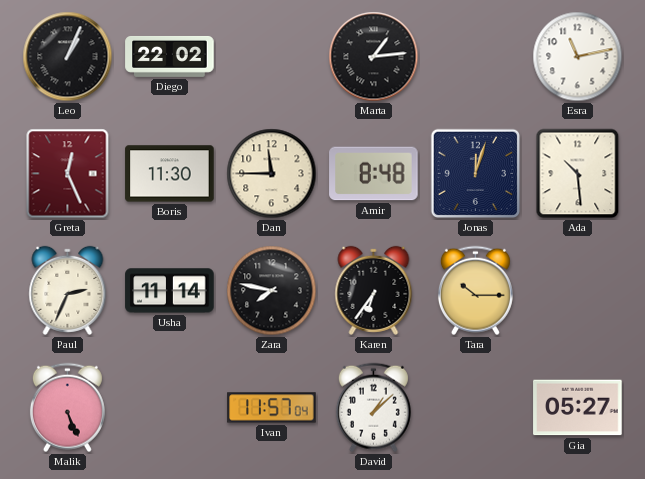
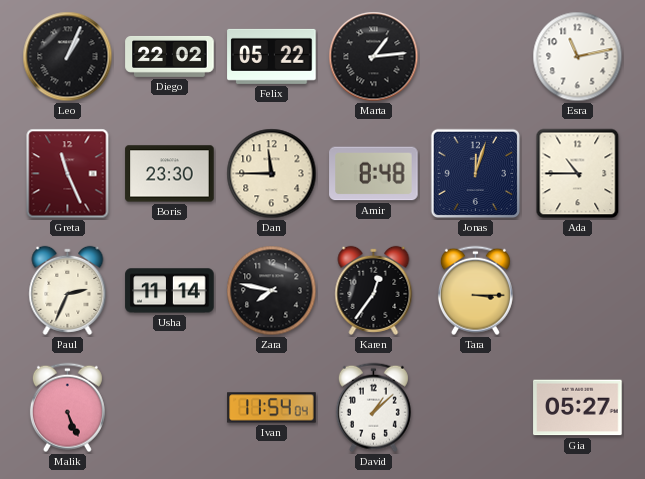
Felix: none -> 05:22 (272, 56)
Greta: 12:26 -> 11:26 (68, 174)
Boris: 11:30 -> 23:30 (170, 174)
Ada: 10:29 -> 10:45 (578, 174)
Karen: 6:36 -> 12:36 (374, 290)
Tara: 10:15 -> 3:15 (475, 291)
Ivan: 11:57 -> 11:54 (272, 408)
